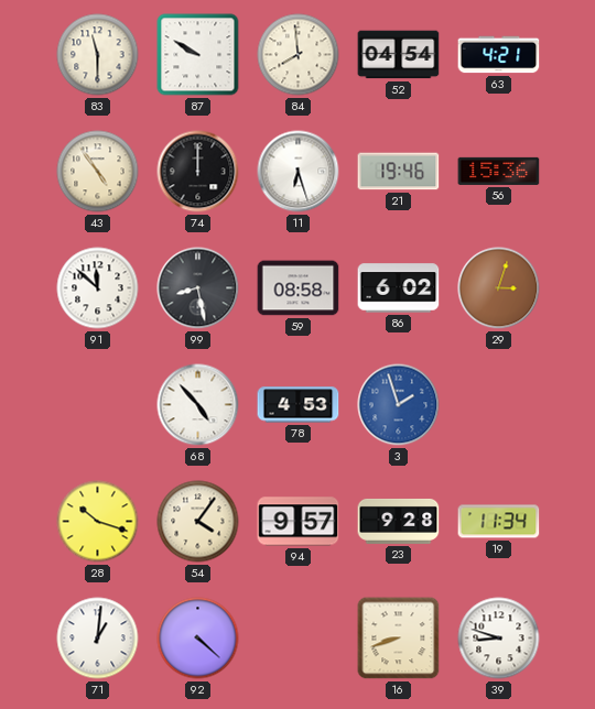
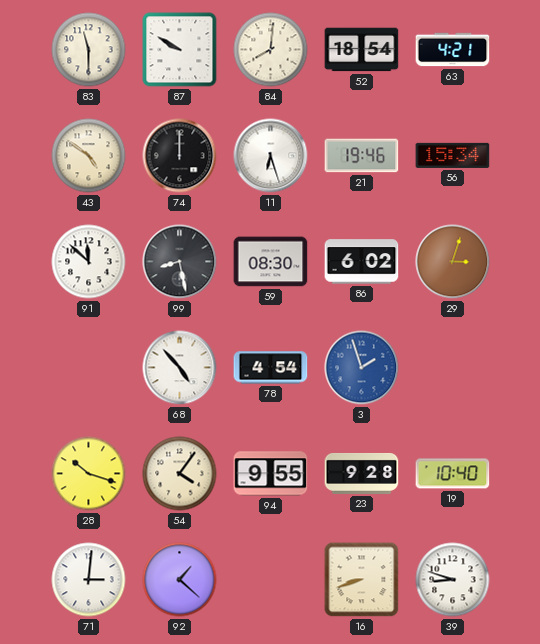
84: 7:59 -> 8:01 (271, 50)
52: 04:54 -> 18:54 (362, 50)
43: 4:54 -> 4:51 (89, 156)
56: 15:36 -> 15:34 (453, 155)
59: 08:58 -> 08:30 (271, 262)
78: 4:53 -> 4:54 (271, 368)
94: 9:57 -> 9:55 (271, 474)
19: 11:34 -> 10:40 (453, 474)
71: 1:01 -> 3:01 (89, 580)
92: 4:22 -> 1:22 (180, 580)
